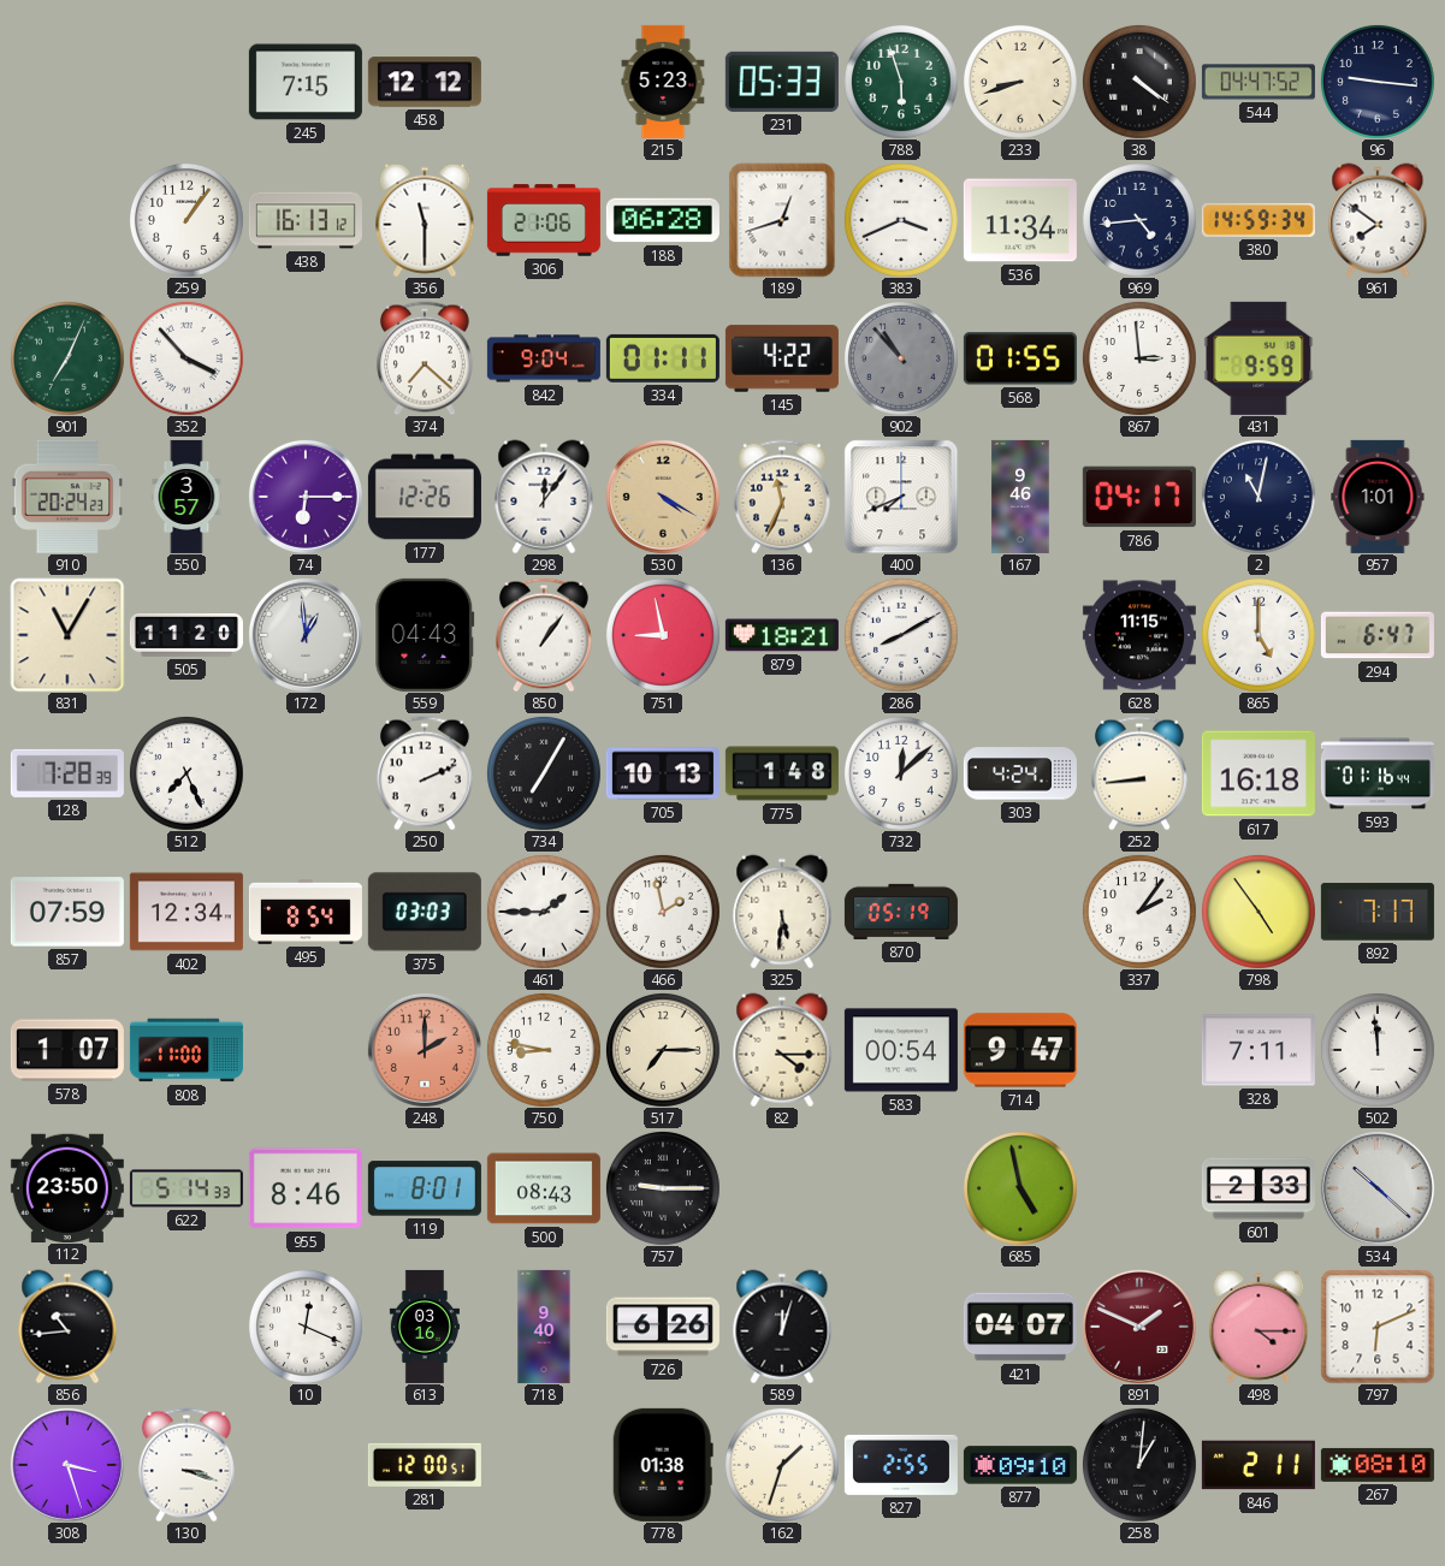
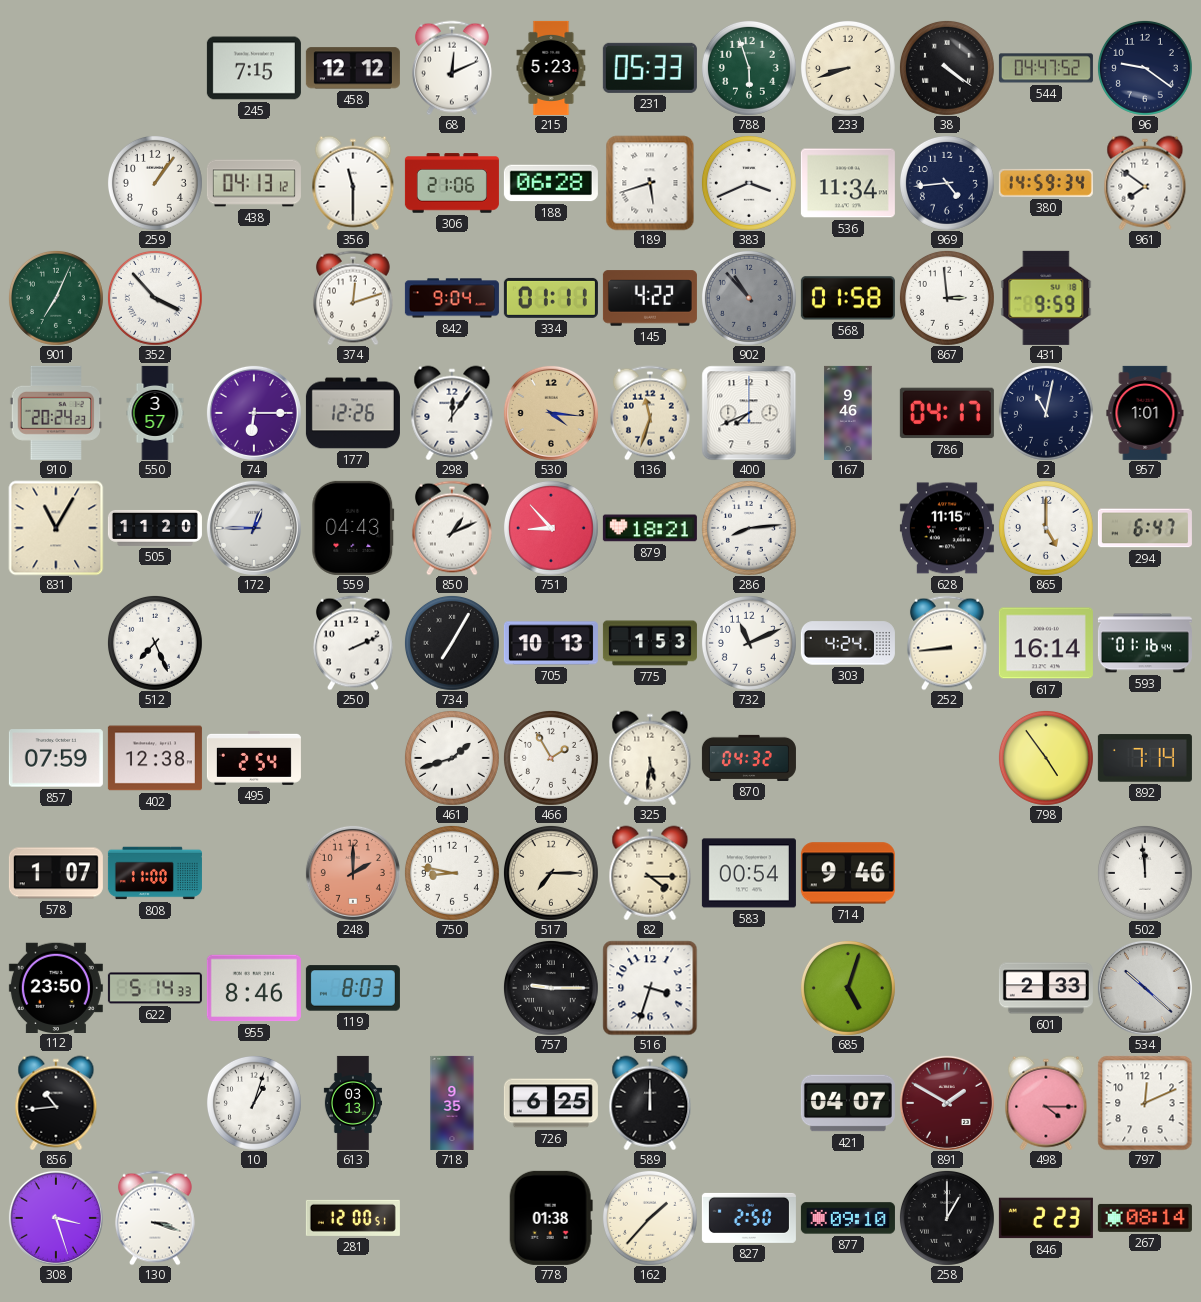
68: none -> 12:11 (452, 68)
96: 9:16 -> 9:21 (1145, 68)
438: 16:13 -> 04:13 (254, 183)
189: 12:42 -> 5:42 (650, 183)
374: 7:22 -> 12:12 (353, 298)
568: 01:55 -> 01:58 (848, 298)
530: 4:20 -> 4:16 (551, 413)
136: 11:34 -> 11:33 (650, 413)
172: 12:59 -> 12:45 (254, 528)
850: 1:06 -> 1:11 (452, 528)
751: 8:58 -> 8:53 (551, 528)
286: 8:10 -> 8:14 (749, 528)
128: 7:28 -> none (67, 773)
775: 1:48 -> 1:53 (650, 643)
732: 12:08 -> 11:11 (749, 643)
617: 16:18 -> 16:14 (1046, 643)
402: 12:34 -> 12:38 (155, 758)
495: 8:54 -> 2:54 (254, 758)
375: 03:03 -> none (425, 912)
461: 1:45 -> 1:42 (452, 758)
466: 1:58 -> 1:55 (551, 758)
870: 05:19 -> 04:32 (749, 758)
337: 2:06 -> none (1139, 912)
892: 7:17 -> 7:14 (1145, 758)
714: 9:47 -> 9:46 (848, 873)
328: 7:11 -> none (1259, 1050)
119: 8:01 -> 8:03 (353, 988)
500: 08:43 -> none (544, 1188)
516: none -> 3:33 (650, 988)
685: 4:58 -> 5:03 (848, 988)
10: 12:19 -> 1:03 (254, 1103)
613: 03:16 -> 03:13 (352, 1103)
718: 9:40 -> 9:35 (452, 1103)
726: 6:26 -> 6:25 (551, 1103)
589: 12:03 -> 12:00 (650, 1103)
891: 1:49 -> 1:50 (947, 1103)
797: 6:11 -> 12:11 (1145, 1103)
162: 1:33 -> 1:37 (650, 1218)
827: 2:55 -> 2:50 (749, 1218)
258: 1:01 -> 1:00 (947, 1218)
846: 2:11 -> 2:23 (1046, 1218)
267: 08:10 -> 08:14 (1145, 1218)
